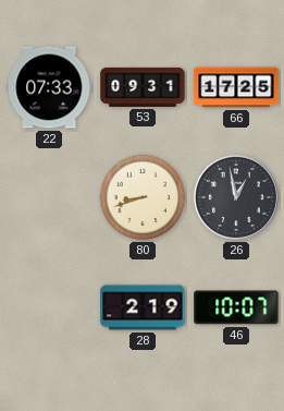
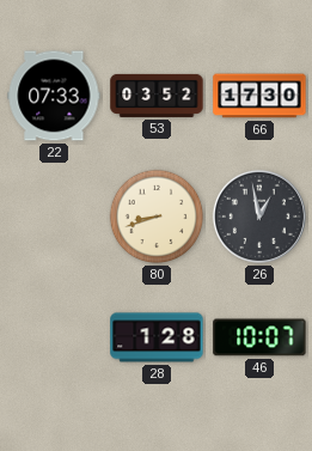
53: 09:31 -> 03:52 (157, 96)
66: 17:25 -> 17:30 (259, 96)
28: 2:19 -> 1:28 (157, 337)
